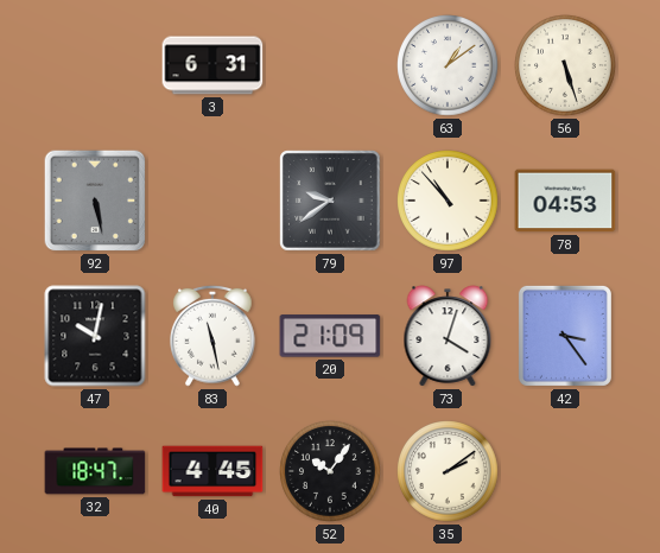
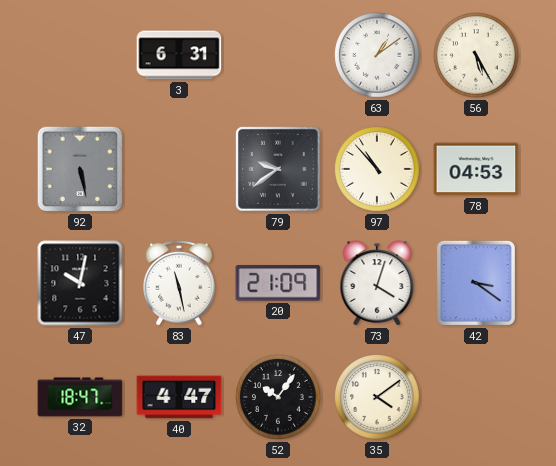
56: 5:27 -> 5:25 (476, 55)
42: 3:24 -> 3:21 (476, 283)
40: 4:45 -> 4:47 (179, 397)
35: 2:09 -> 4:09 (377, 397)
